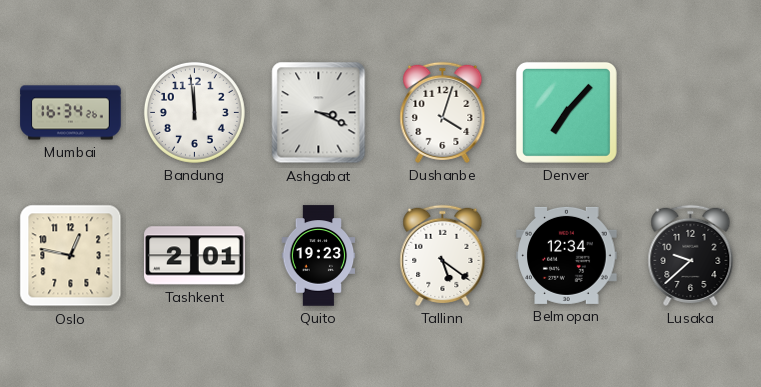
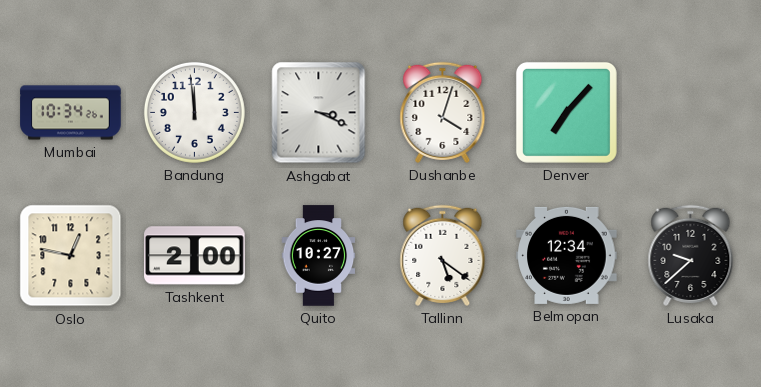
Mumbai: 16:34 -> 10:34 (71, 113)
Tashkent: 2:01 -> 2:00 (195, 256)
Quito: 19:23 -> 10:27 (319, 256)
